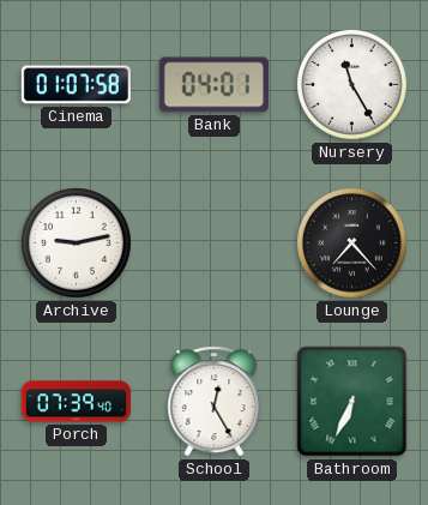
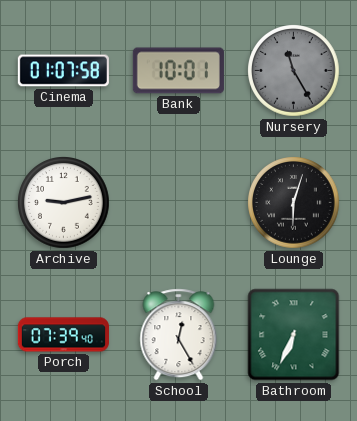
Bank: 04:01 -> 10:01 (178, 71)
Nursery dial: white -> grey (294, 71)
Lounge: 7:23 -> 6:03 (294, 203)
